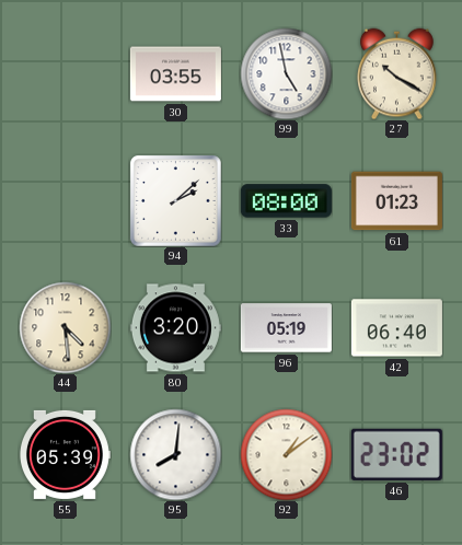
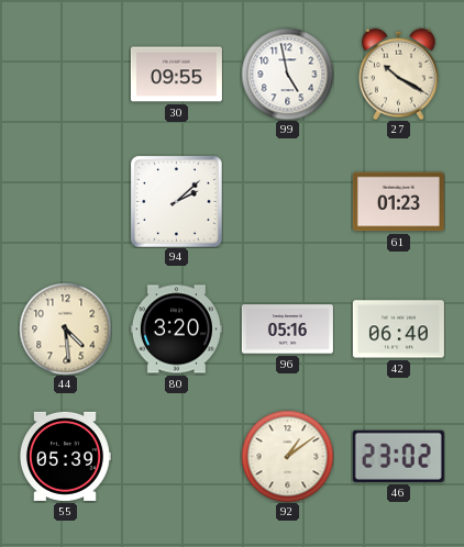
30: 03:55 -> 09:55 (176, 75)
33: 08:00 -> none (286, 201)
96: 05:19 -> 05:16 (287, 330)
95: 8:01 -> none (175, 454)
